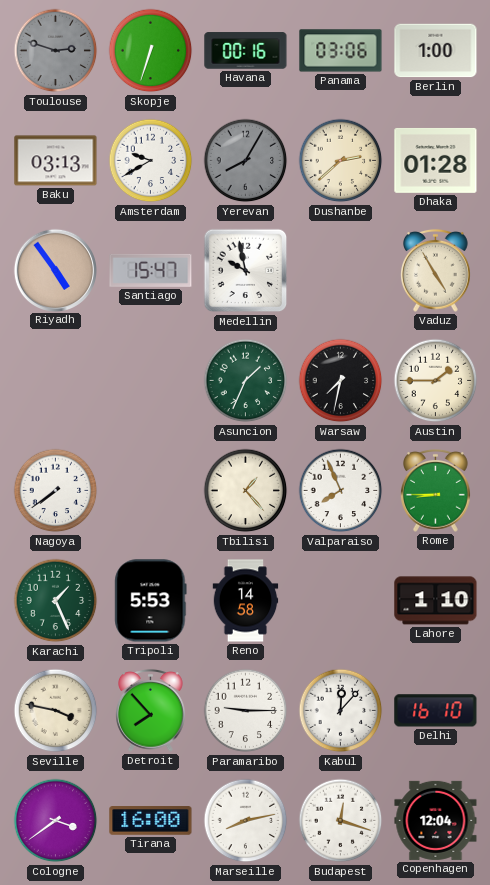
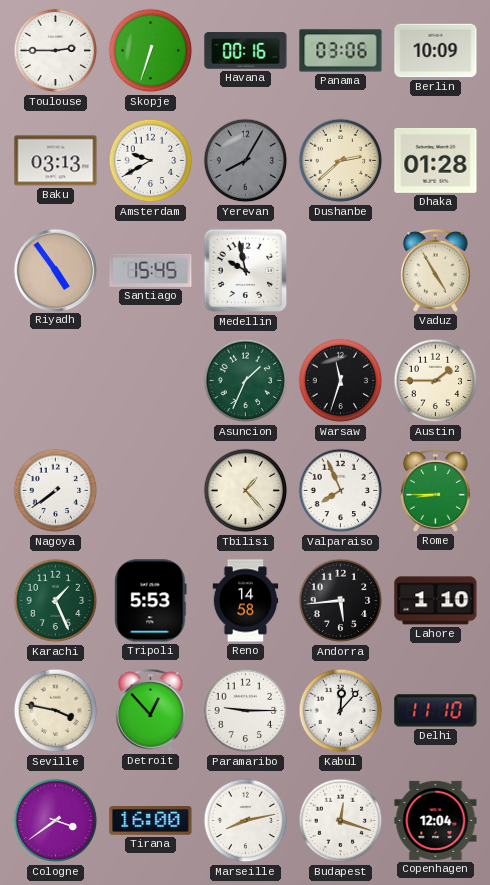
Toulouse: 2:48 -> 2:45 (56, 51)
Toulouse dial: grey -> white (56, 51)
Berlin: 1:00 -> 10:09 (436, 51)
Santiago: 15:47 -> 15:45 (151, 270)
Warsaw: 7:32 -> 11:33 (341, 381)
Andorra: none -> 5:44 (341, 601)
Detroit: 7:53 -> 12:53 (151, 710)
Delhi: 16:10 -> 11:10 (436, 711)
